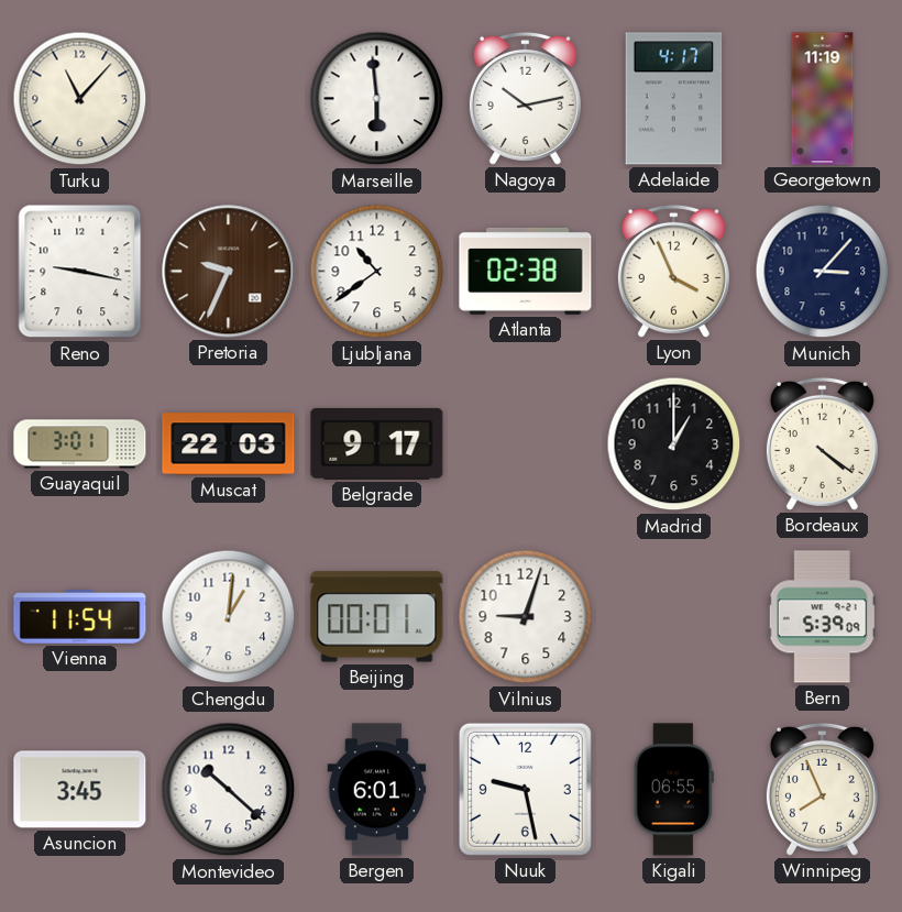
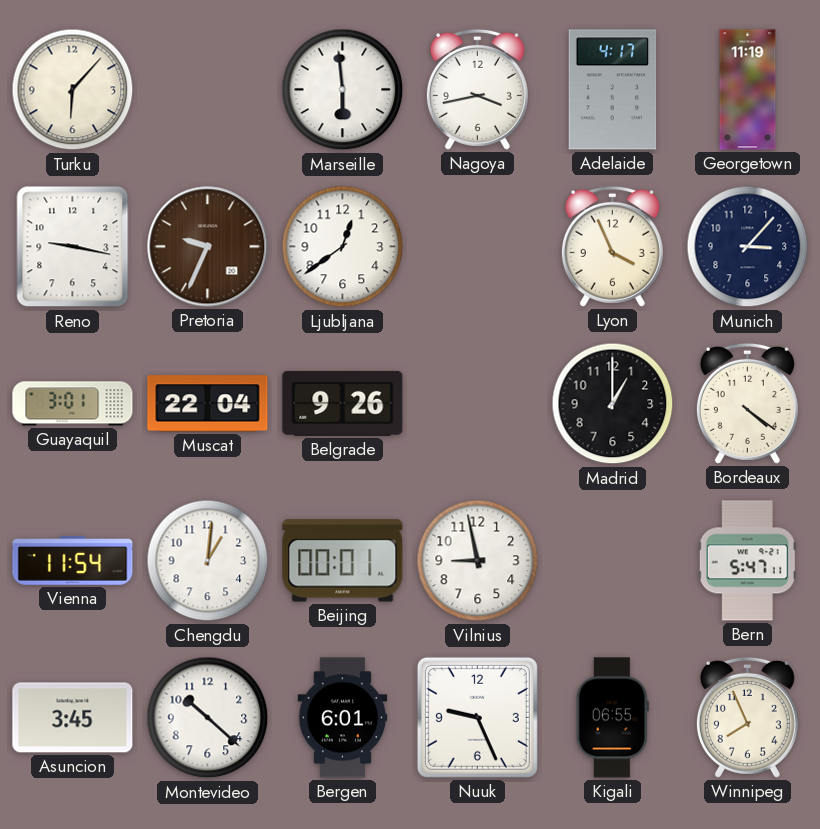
Turku: 11:07 -> 6:07 (73, 90)
Nagoya: 10:13 -> 3:43 (477, 89)
Ljubljana: 10:39 -> 12:39 (343, 247)
Atlanta: 02:38 -> none (526, 271)
Muscat: 22:03 -> 22:04 (208, 404)
Belgrade: 9:17 -> 9:26 (343, 403)
Vilnius: 9:03 -> 8:58 (478, 561)
Bern: 5:39 -> 5:47 (747, 561)
Nuuk: 9:28 -> 9:26 (477, 717)
